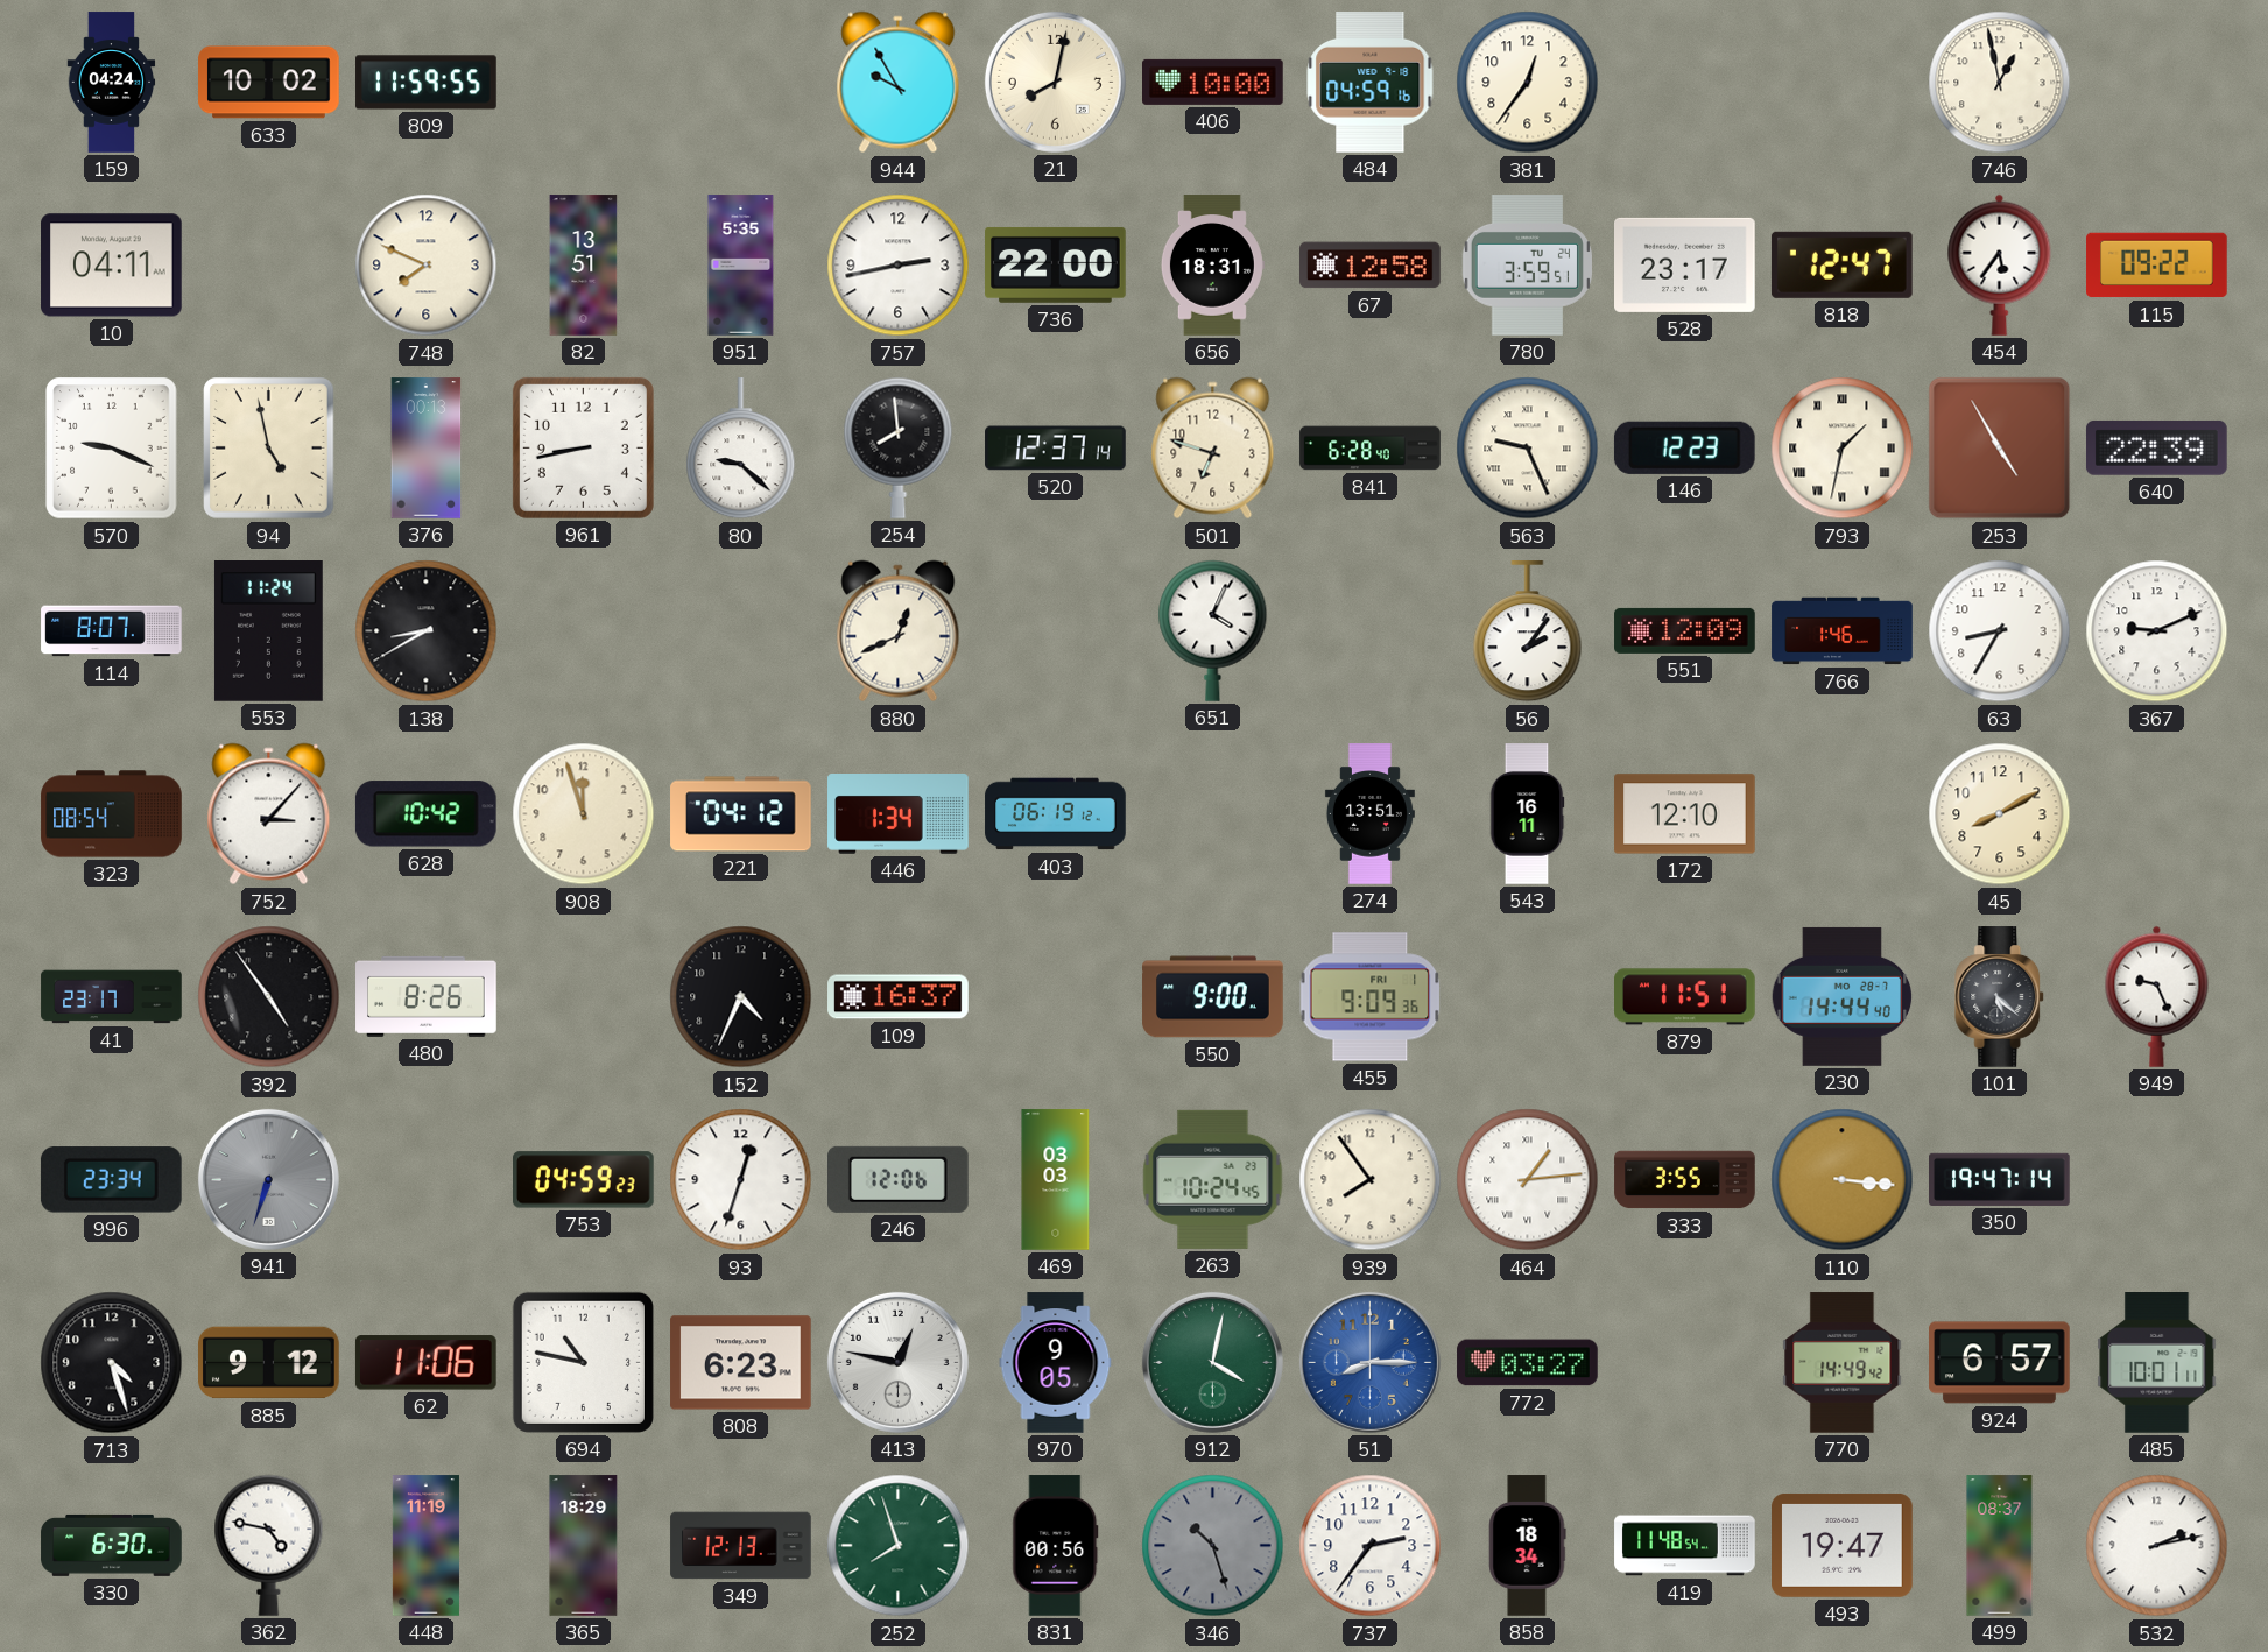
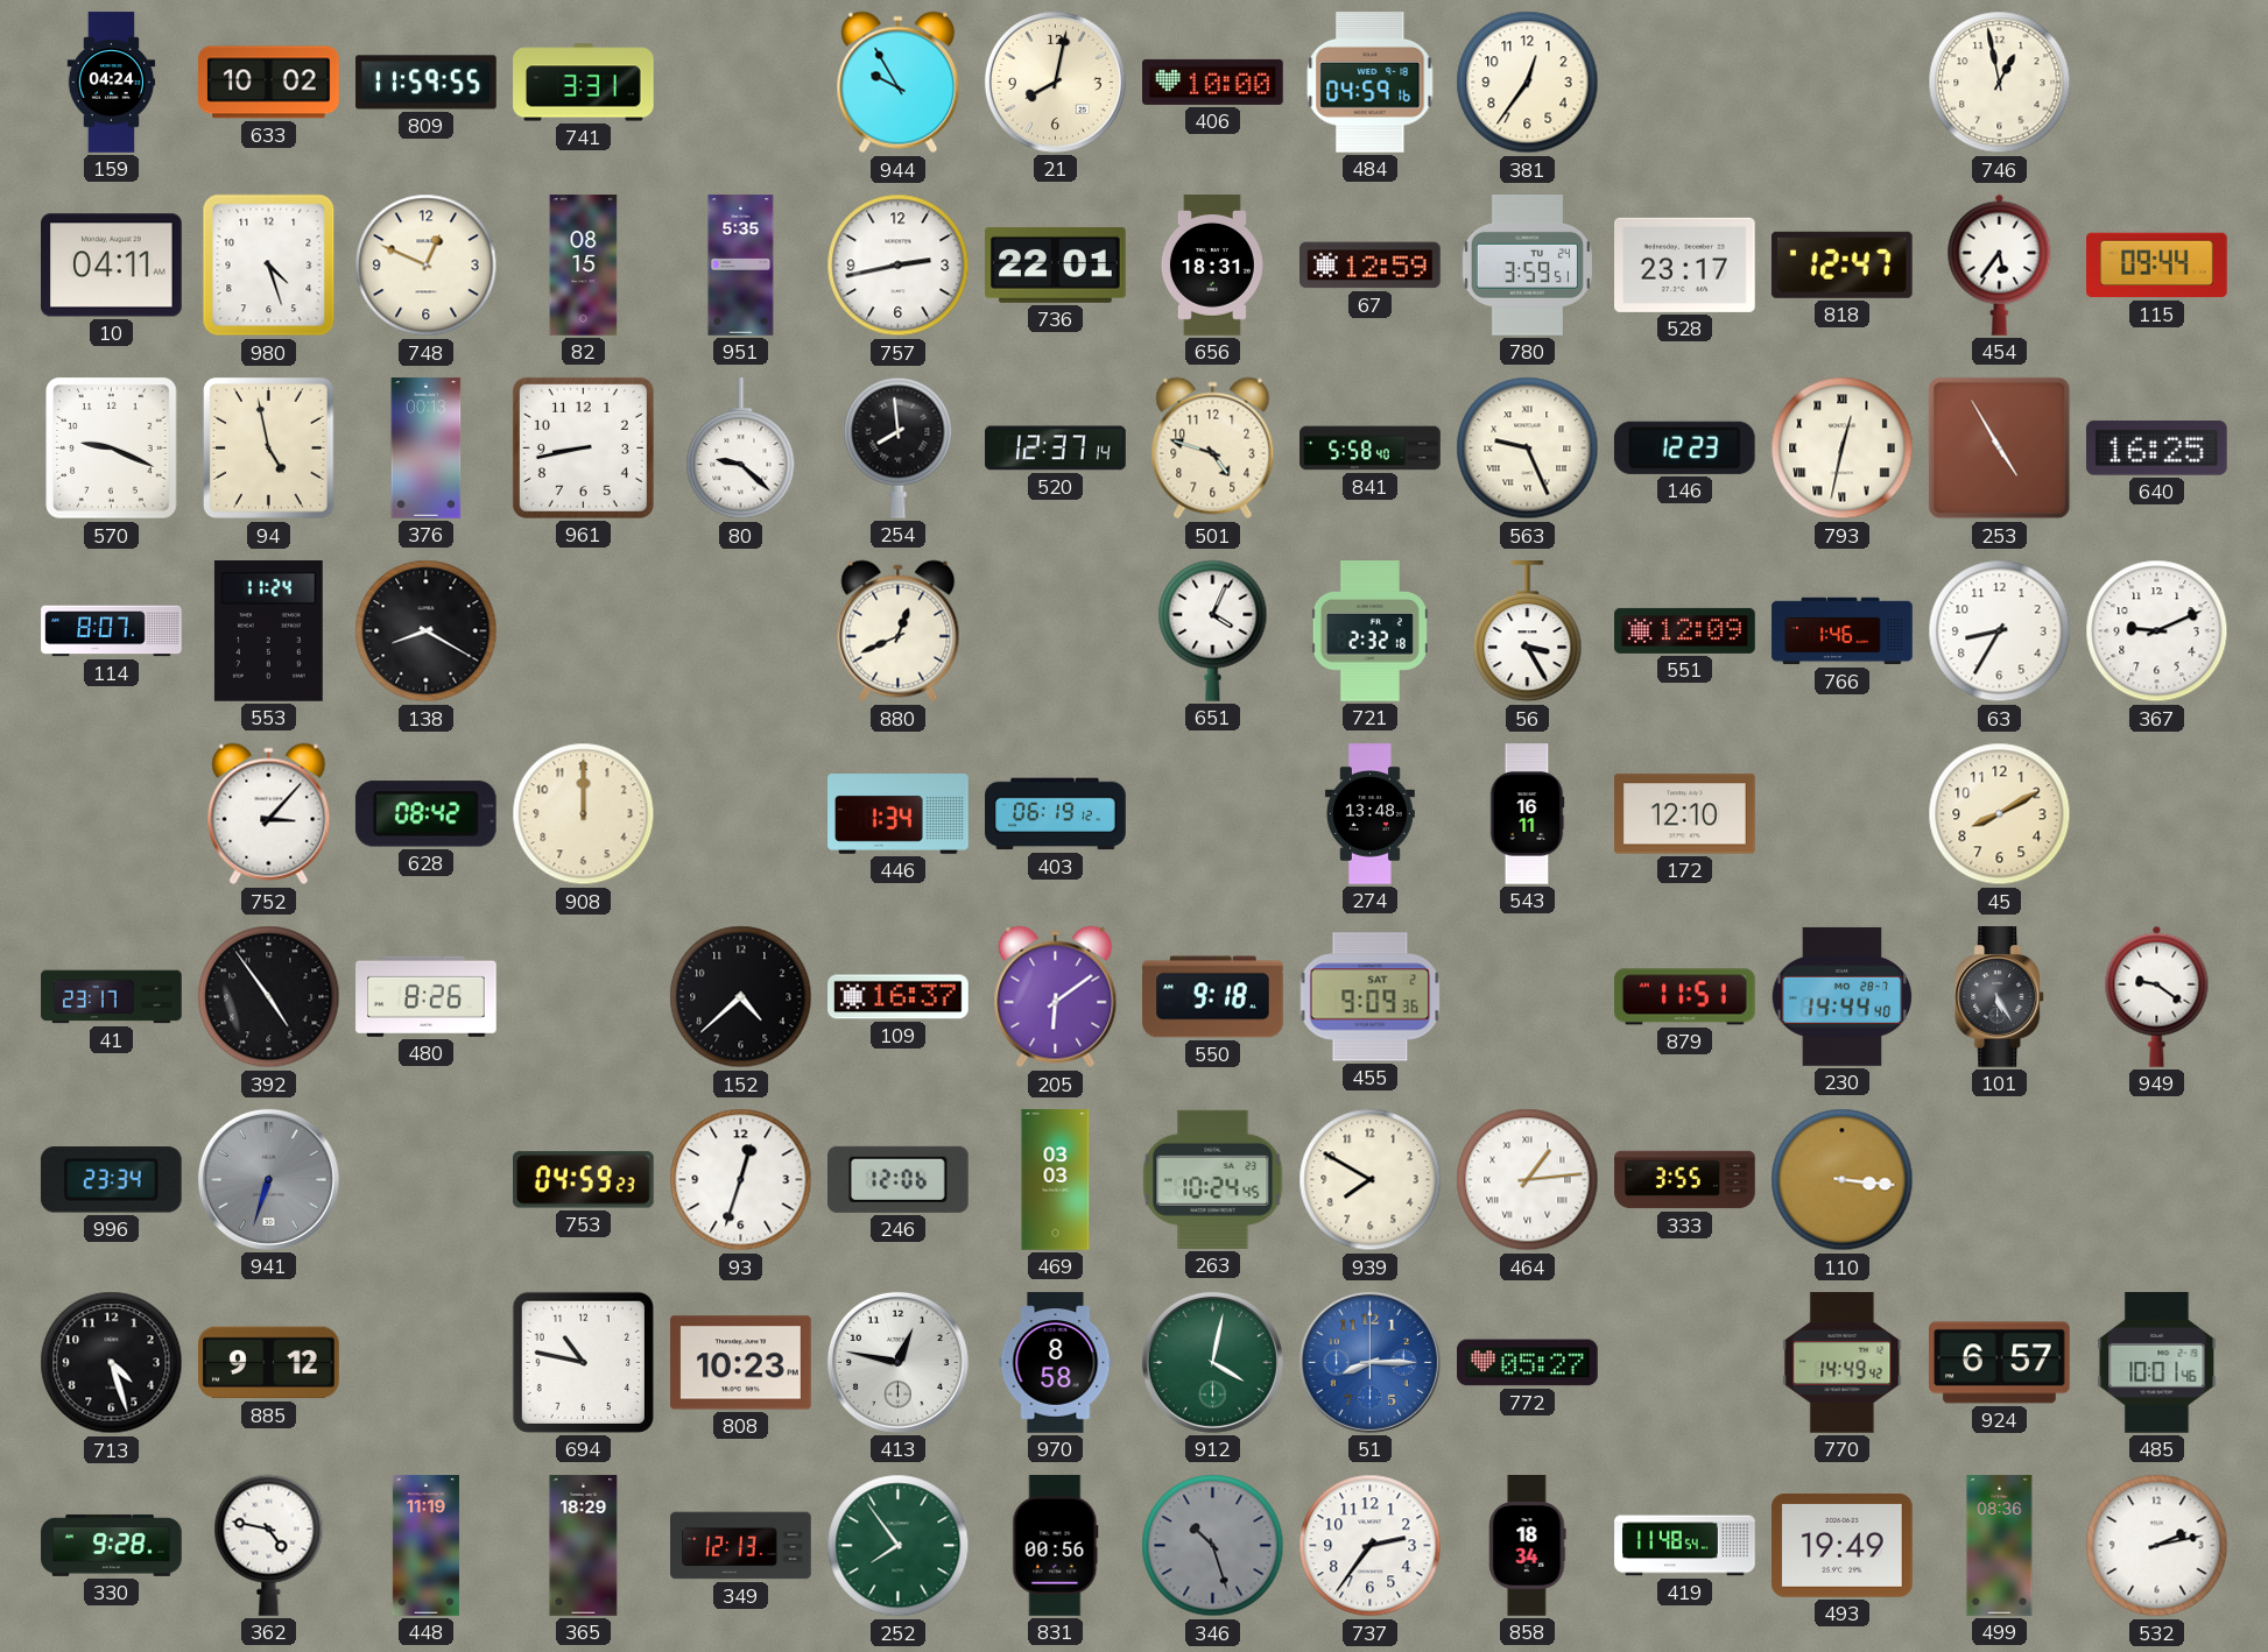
741: none -> 3:31 (584, 83)
980: none -> 4:27 (269, 266)
748: 7:49 -> 12:49 (427, 266)
82: 13:51 -> 08:15 (584, 266)
736: 22:00 -> 22:01 (1056, 264)
67: 12:58 -> 12:59 (1371, 266)
115: 09:22 -> 09:44 (2157, 266)
501: 6:48 -> 4:48 (1213, 449)
841: 6:28 -> 5:58 (1371, 449)
793: 1:32 -> 12:32 (1843, 449)
640: 22:39 -> 16:25 (2156, 447)
138: 8:40 -> 8:20 (427, 631)
721: none -> 2:32 (1369, 631)
56: 2:06 -> 3:25 (1528, 631)
323: 08:54 -> none (112, 814)
628: 10:42 -> 08:42 (425, 814)
908: 11:57 -> 12:00 (584, 814)
221: 04:12 -> none (741, 814)
274: 13:51 -> 13:48 (1369, 814)
152: 4:34 -> 4:38 (741, 997)
205: none -> 6:09 (1056, 997)
550: 9:00 -> 9:18 (1213, 997)
455 date: FRI 1 -> SAT 2 (1371, 997)
101: 5:22 -> 5:25 (2000, 997)
949: 9:26 -> 9:21 (2157, 996)
939: 7:54 -> 7:50 (1371, 1180)
350: 19:47 -> none (2000, 1179)
62: 11:06 -> none (425, 1363)
808: 6:23 -> 10:23 (741, 1363)
970: 9:05 -> 8:58 (1056, 1363)
772: 03:27 -> 05:27 (1528, 1363)
485: 10:01:11 -> 10:01:46 (2157, 1363)
330: 6:30 -> 9:28 (112, 1545)
252: 7:57 -> 7:54 (899, 1546)
493: 19:47 -> 19:49 (1843, 1545)
499: 08:37 -> 08:36 (2000, 1546)
